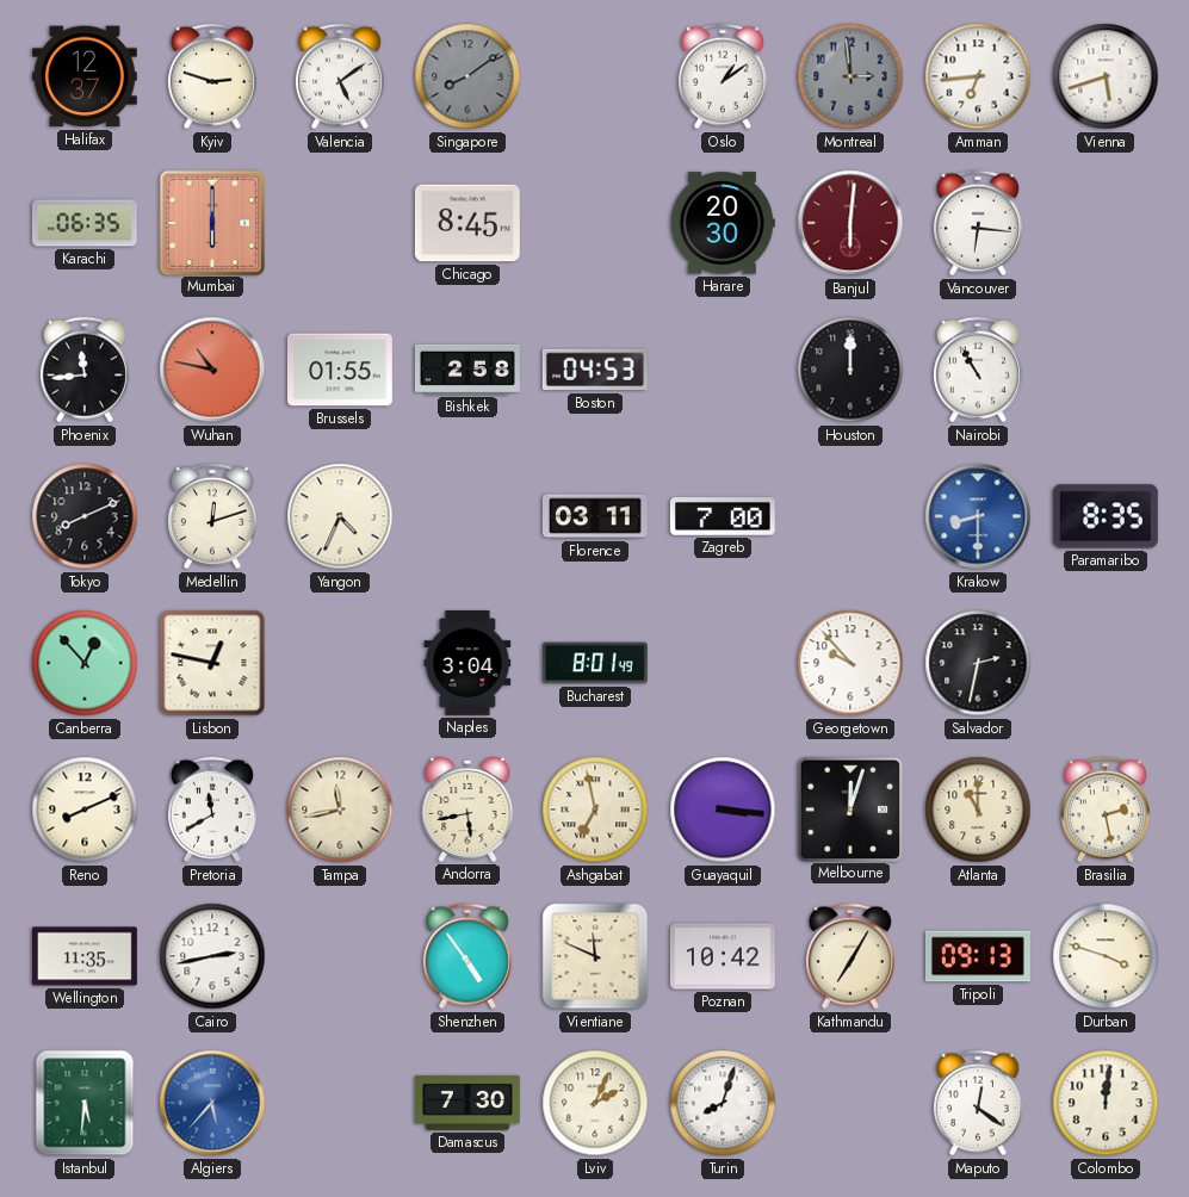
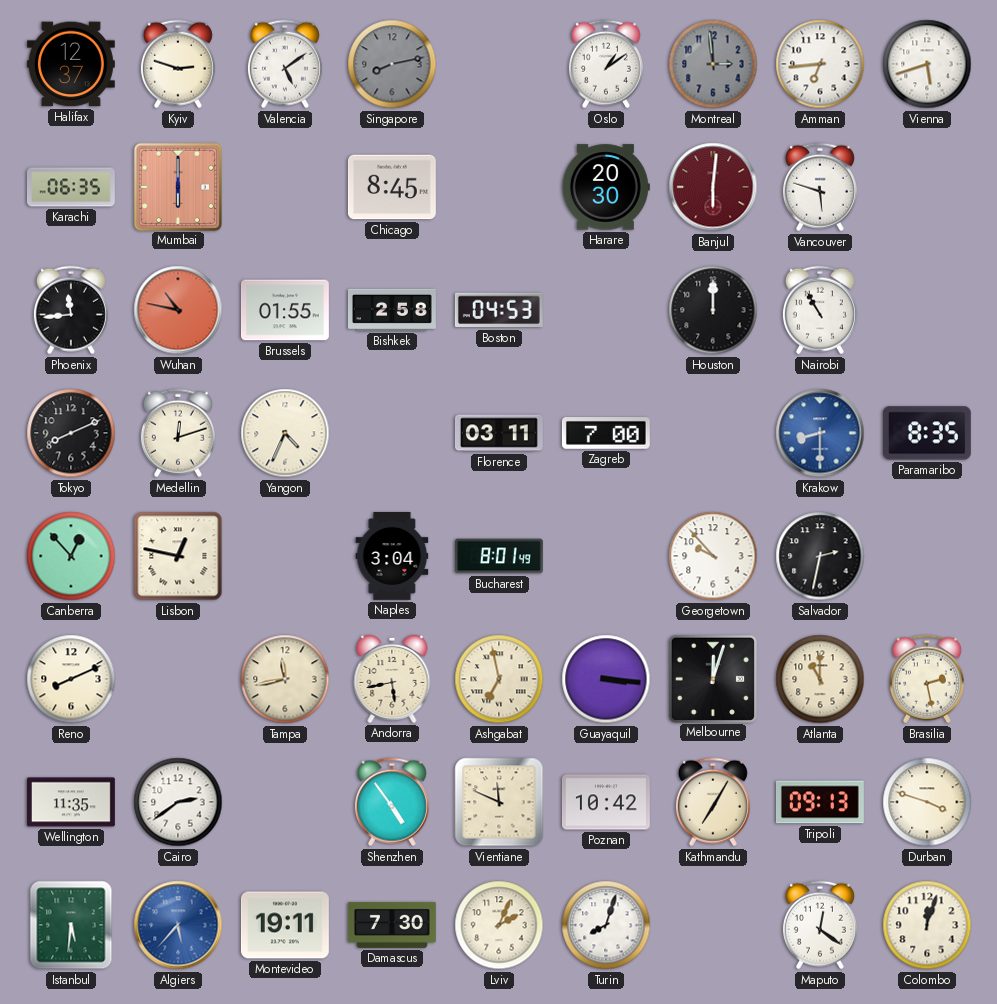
Singapore: 8:09 -> 8:13 (392, 64)
Vancouver: 6:16 -> 5:48 (820, 187)
Pretoria: 11:40 -> none (212, 810)
Cairo: 2:43 -> 2:39 (178, 802)
Montevideo: none -> 19:11 (285, 925)
Colombo: 12:01 -> 12:03 (927, 925)
